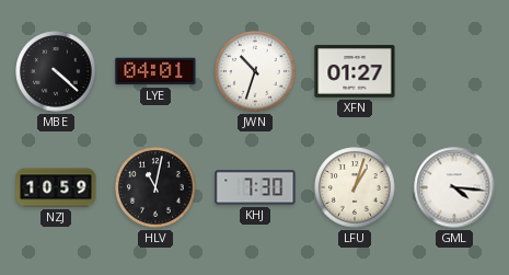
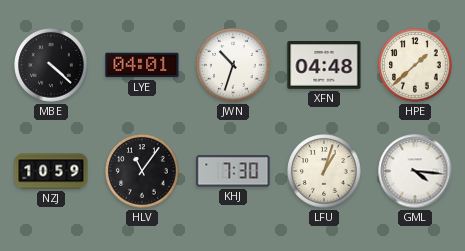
XFN: 01:27 -> 04:48 (324, 66)
HPE: none -> 1:38 (415, 65)
HLV: 11:02 -> 11:06 (142, 171)
